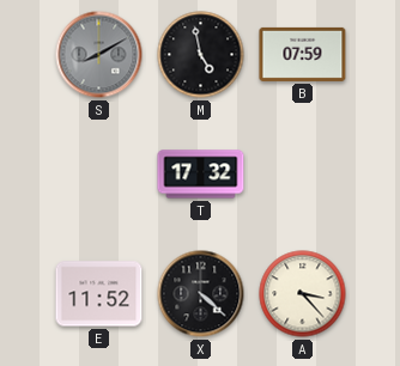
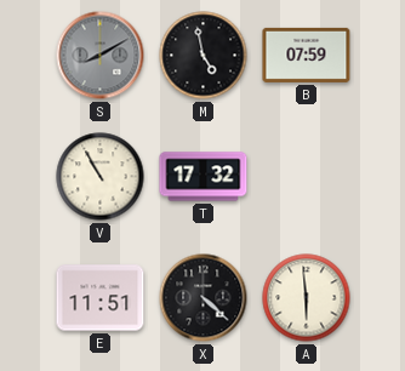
V: none -> 10:55 (101, 177)
E: 11:52 -> 11:51 (101, 298)
A: 3:23 -> 5:59 (307, 298)
